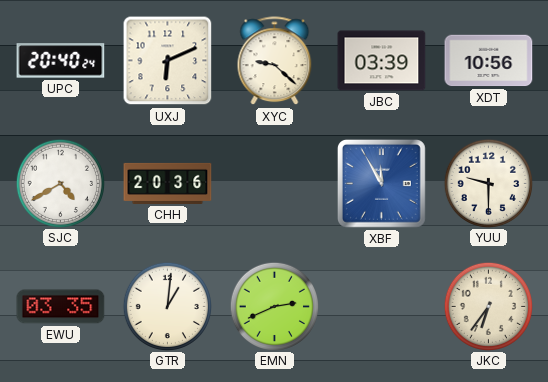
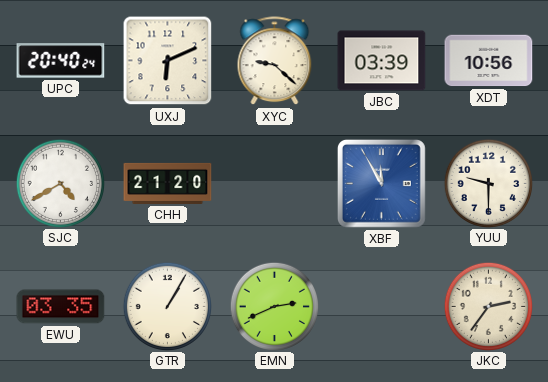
CHH: 20:36 -> 21:20 (168, 183)
GTR: 1:01 -> 1:05 (167, 306)
JKC: 6:36 -> 2:36 (488, 306)
